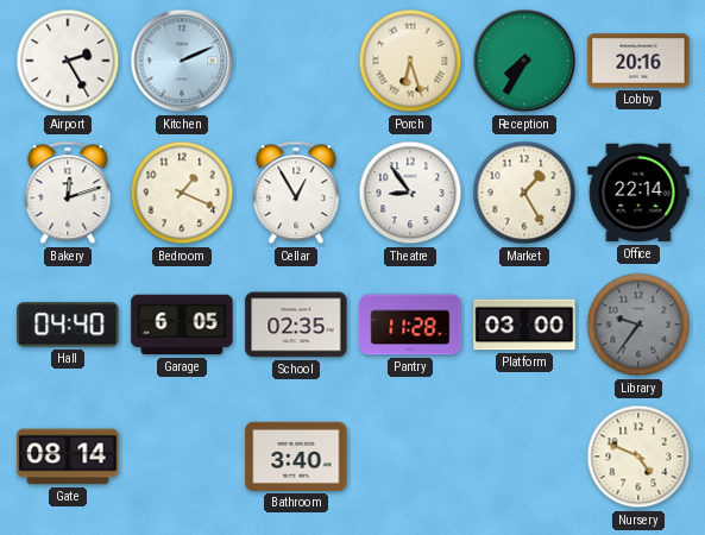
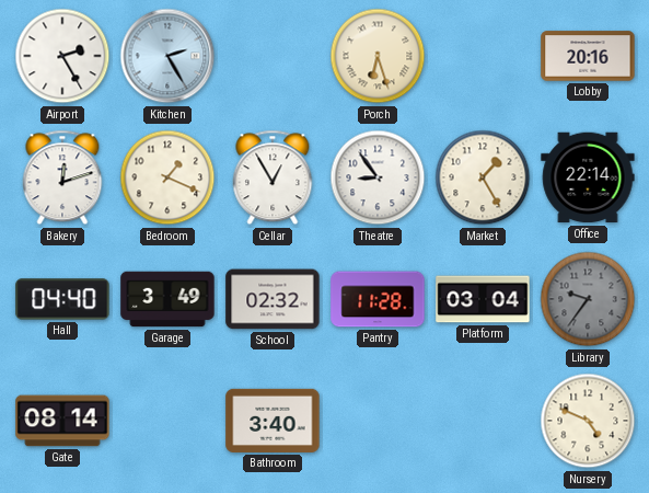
Kitchen: 2:11 -> 2:25 (167, 56)
Reception: 7:35 -> none (524, 61)
Garage: 6:05 -> 3:49 (167, 299)
School: 02:35 -> 02:32 (273, 299)
Platform: 03:00 -> 03:04 (483, 299)
